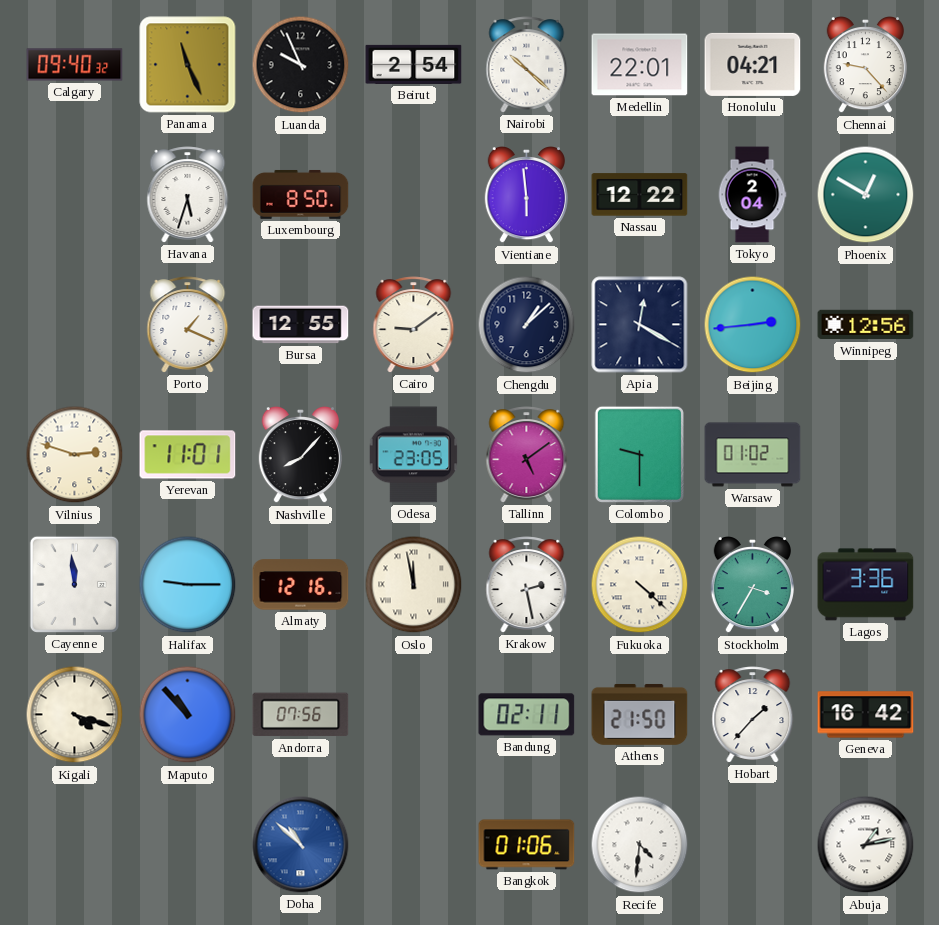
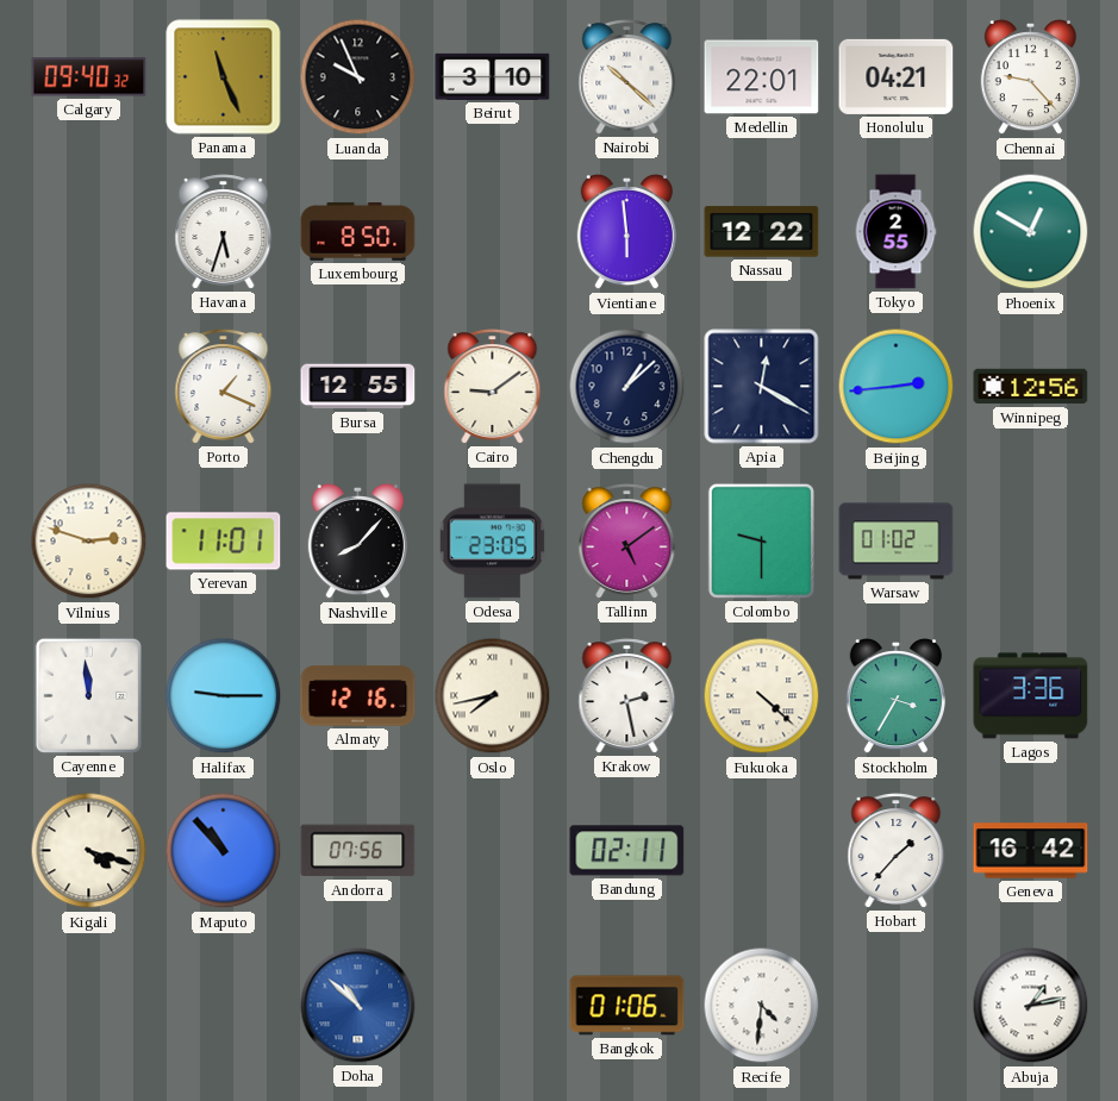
Beirut: 2:54 -> 3:10 (493, 76)
Tokyo: 2:04 -> 2:55 (895, 232)
Oslo: 11:58 -> 7:43 (493, 696)
Athens: 21:50 -> none (640, 714)
